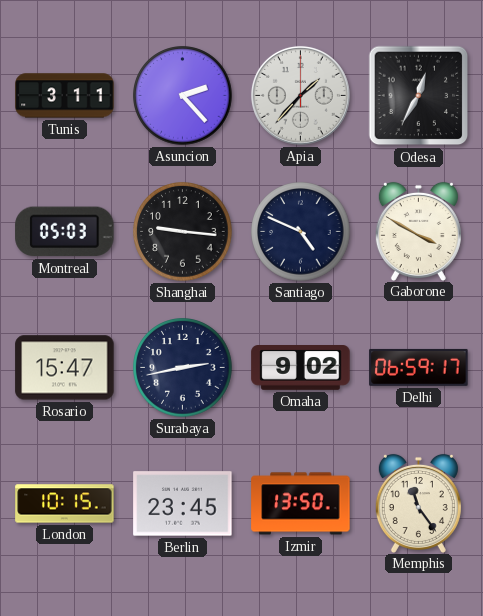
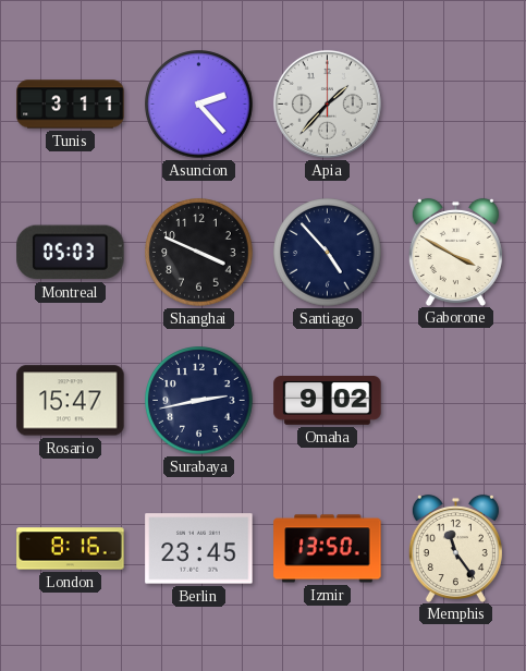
Odesa: 12:35 -> none (419, 96)
Shanghai: 9:16 -> 3:49 (199, 253)
Santiago: 4:49 -> 4:53 (328, 253)
Delhi: 06:59 -> none (419, 367)
London: 10:15 -> 8:16 (71, 549)
